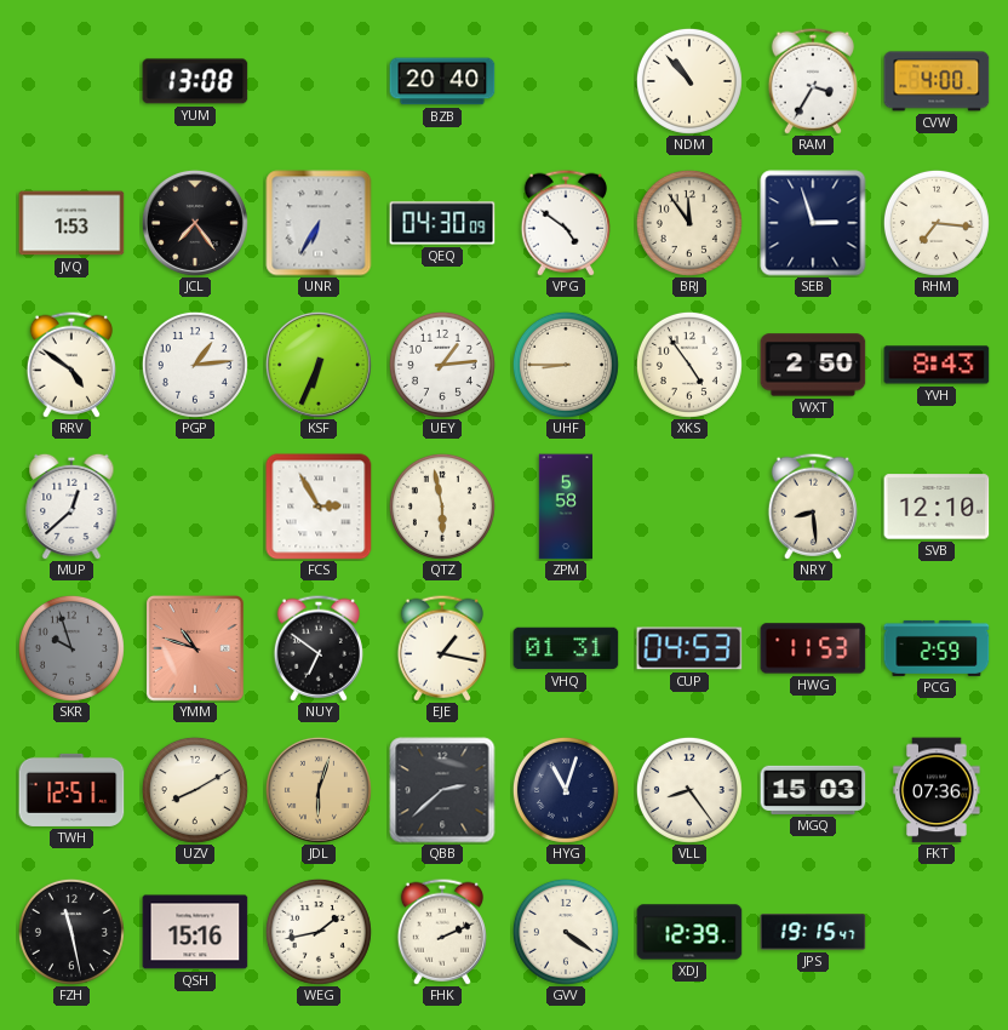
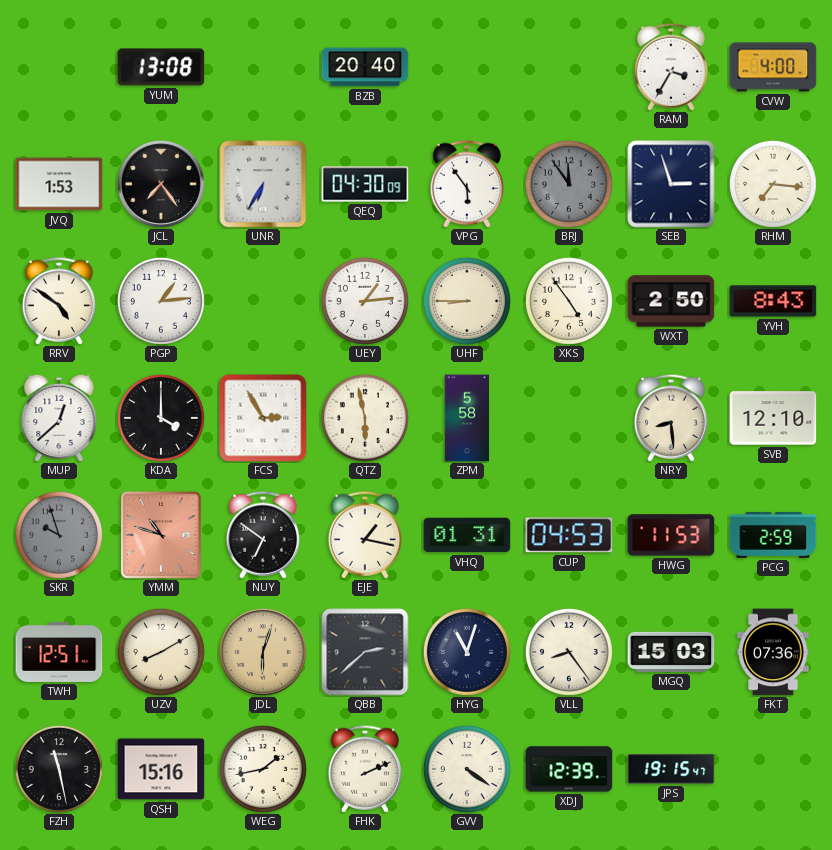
NDM: 10:53 -> none (689, 81)
VPG: 4:51 -> 5:54 (467, 184)
BRJ dial: cream -> grey (569, 184)
KSF: 6:34 -> none (319, 365)
KDA: none -> 4:00 (161, 418)
